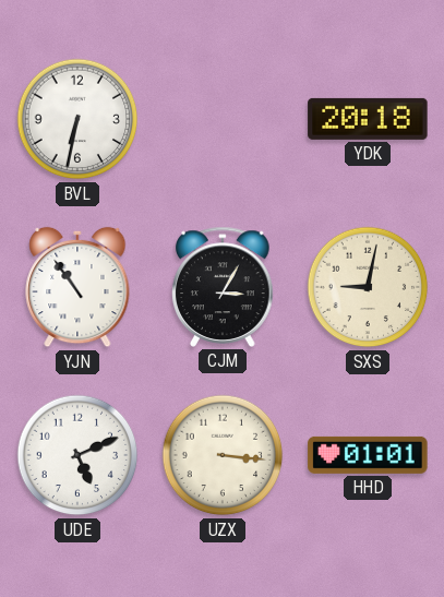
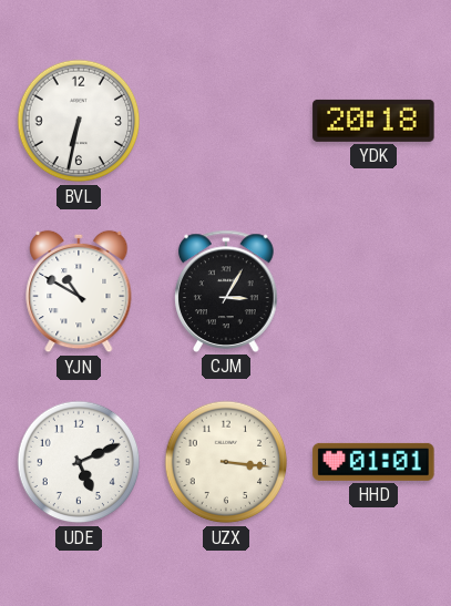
YJN: 10:54 -> 10:50 (79, 291)
SXS: 9:02 -> none (368, 287)
